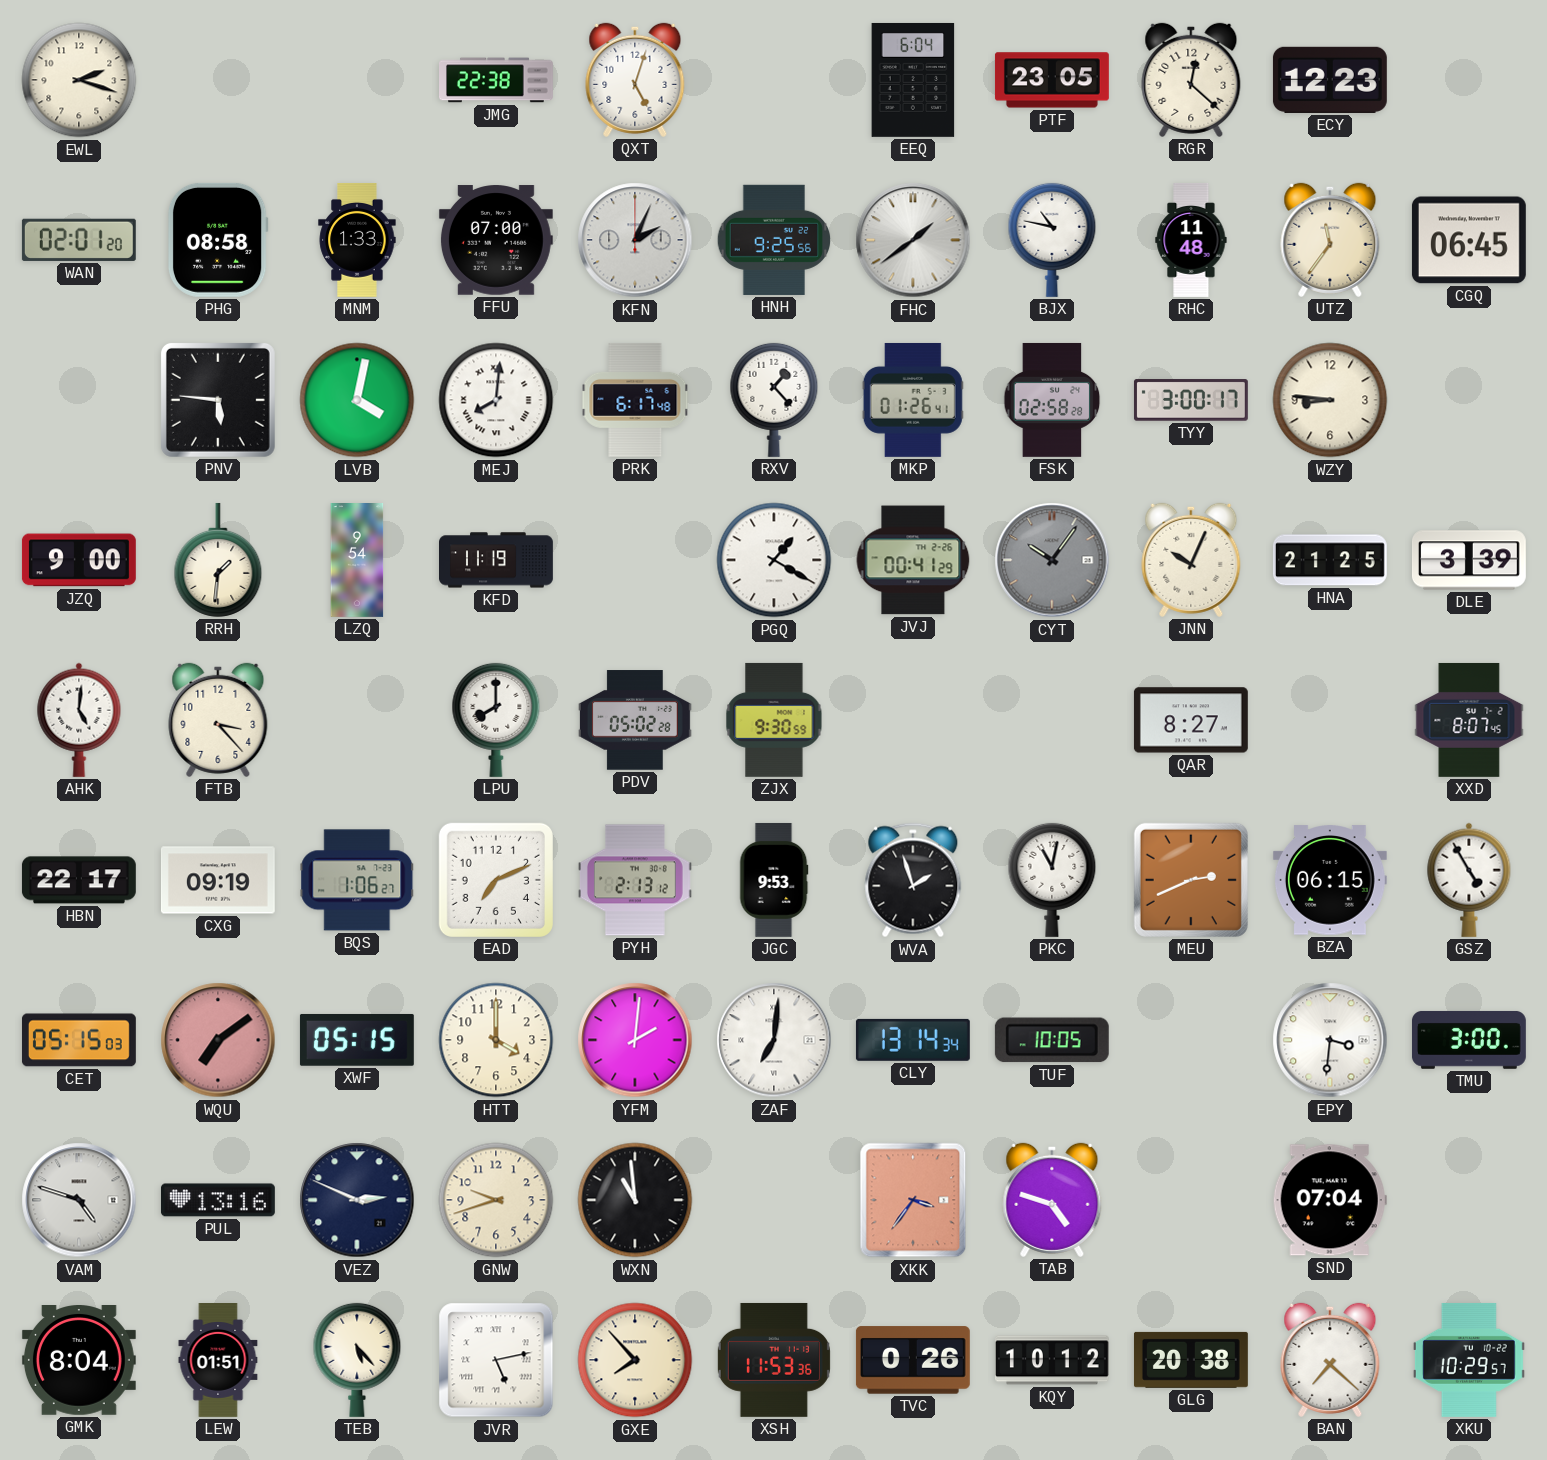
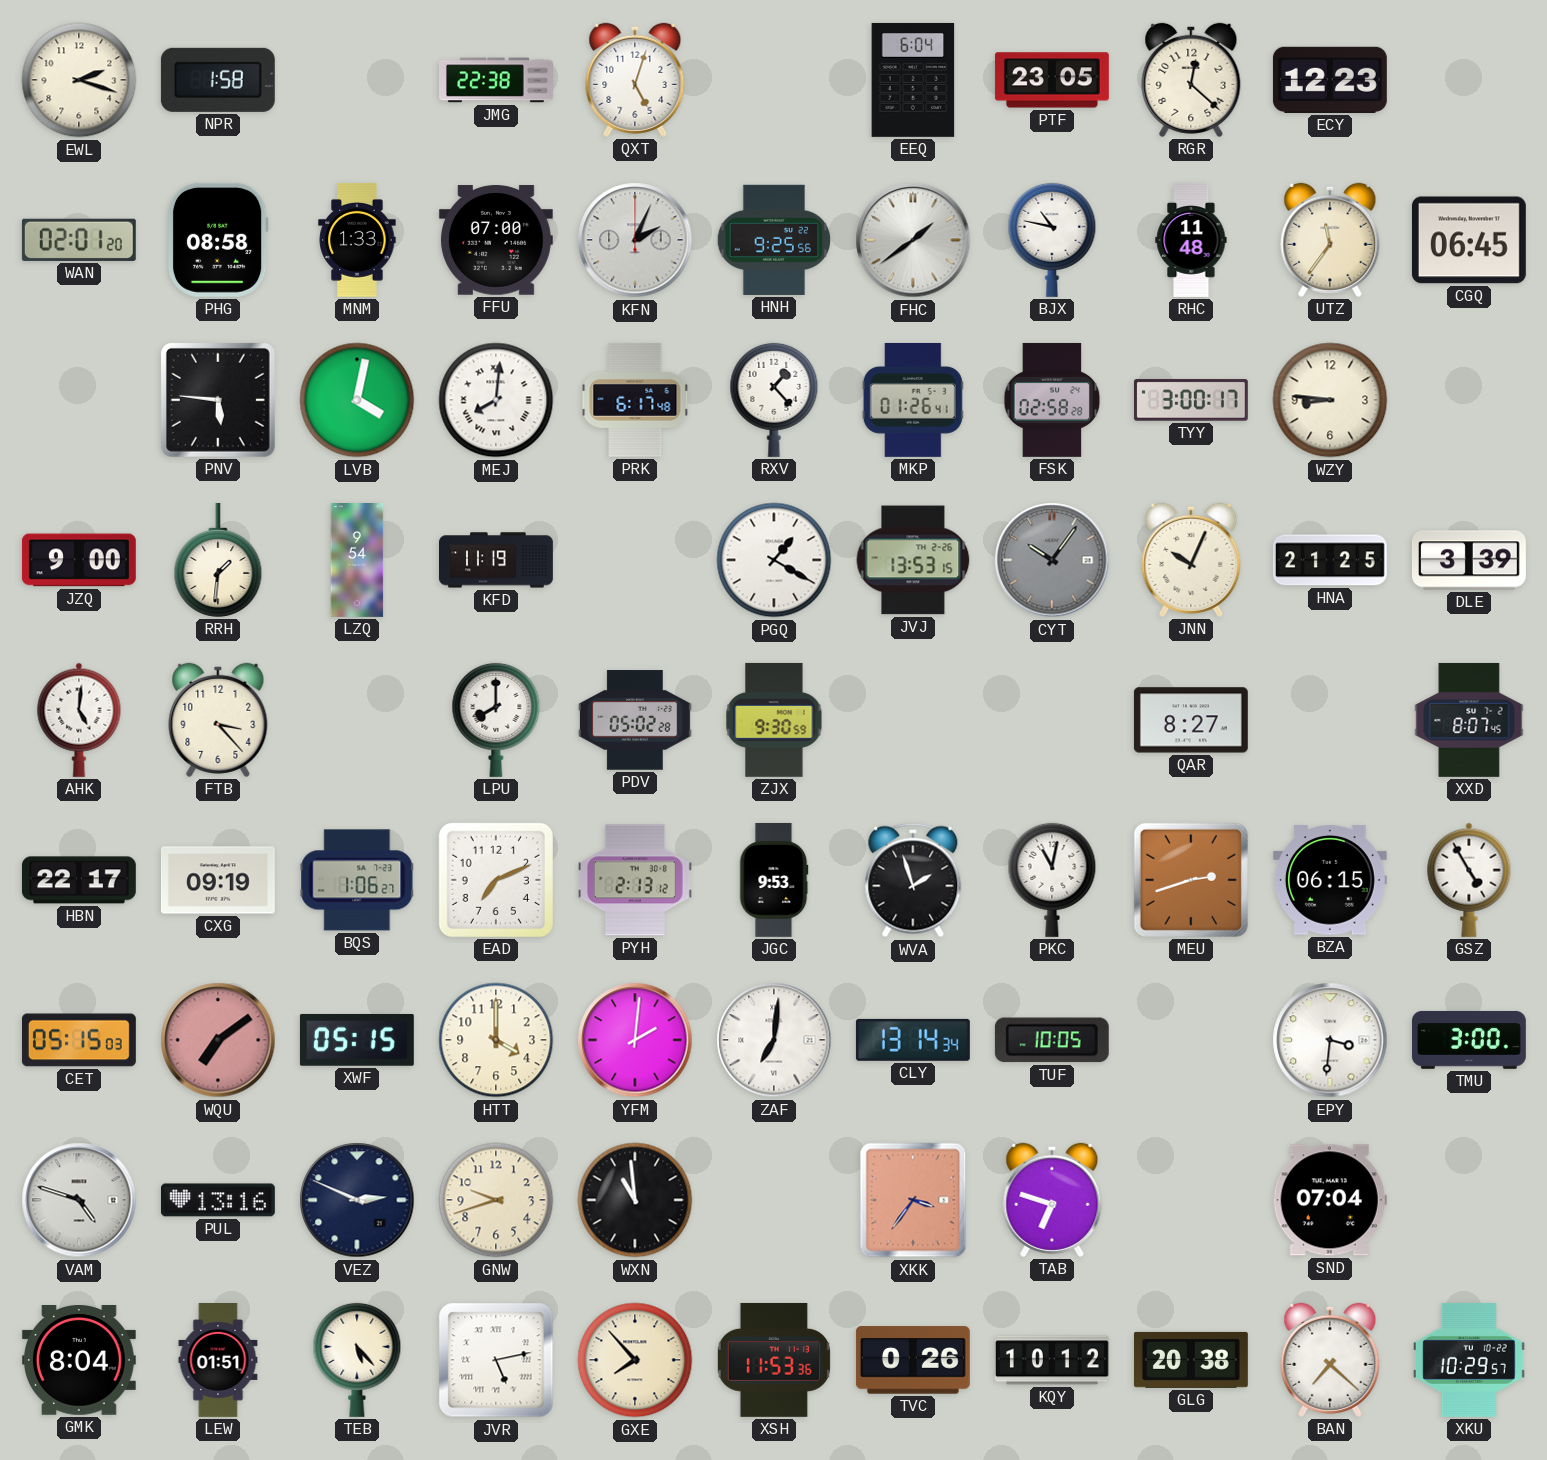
NPR: none -> 1:58 (218, 80)
JVJ: 00:41 -> 13:53 (913, 560)
MEU: 2:41 -> 2:42 (1191, 880)
TAB: 4:48 -> 6:48 (1052, 1200)
